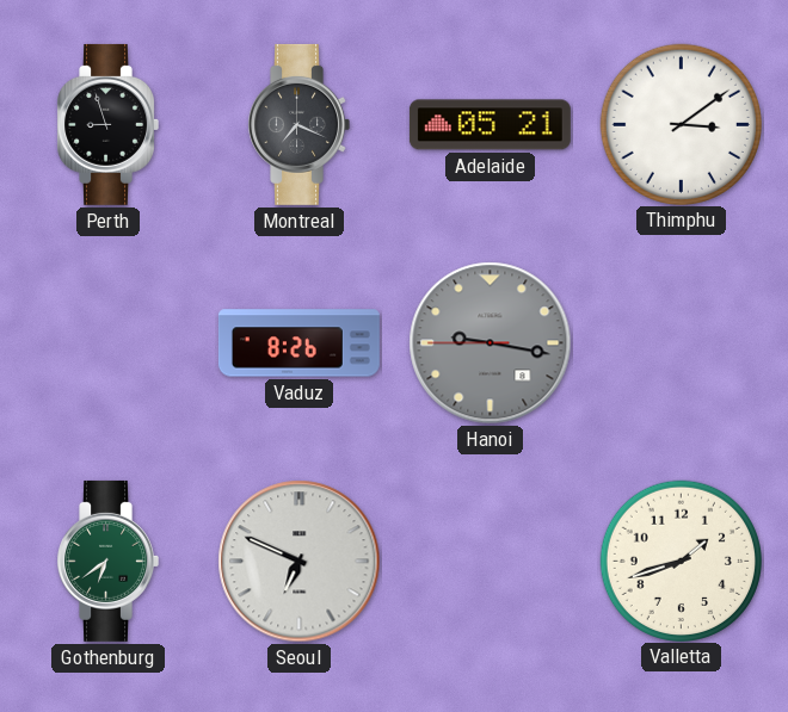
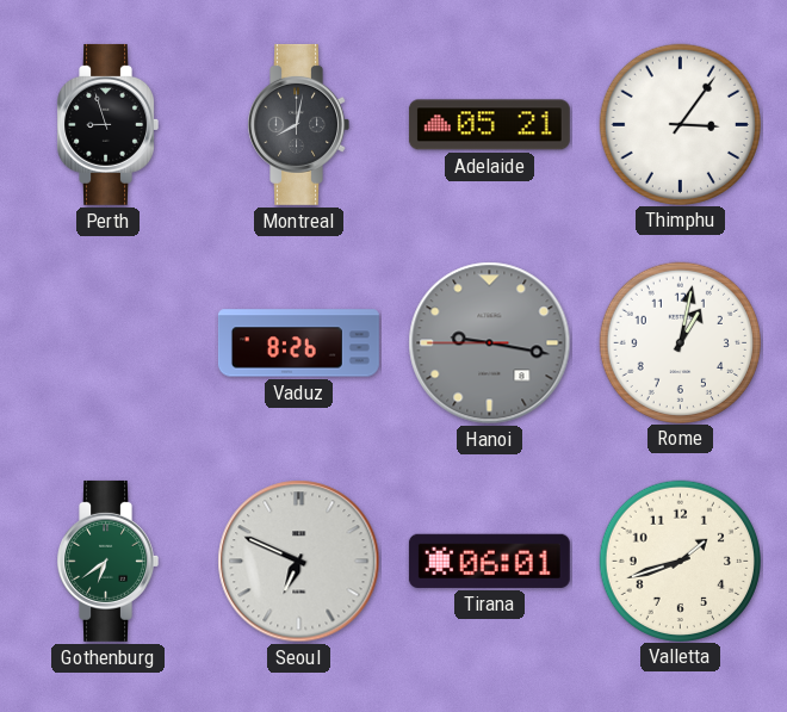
Montreal: 7:19 -> 8:02 (298, 124)
Thimphu: 3:09 -> 3:06 (680, 124)
Rome: none -> 1:02 (680, 342)
Tirana: none -> 06:01 (489, 561)
